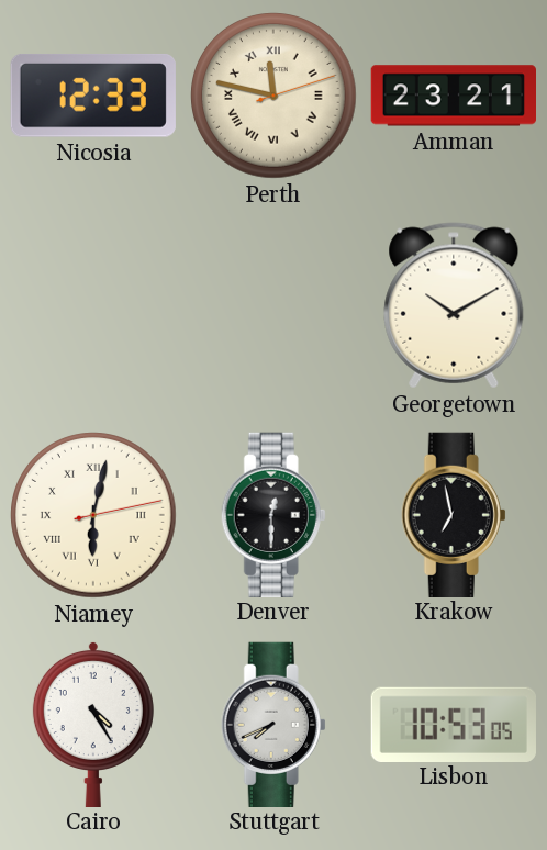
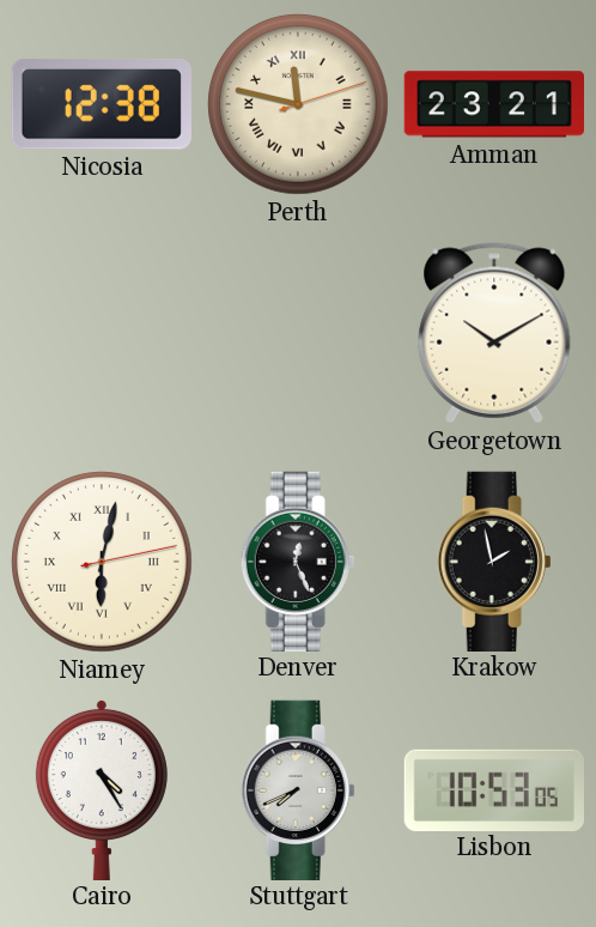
Nicosia: 12:33 -> 12:38 (102, 104)
Denver: 12:30 -> 12:26 (298, 561)
Krakow: 6:58 -> 1:58 (494, 561)
